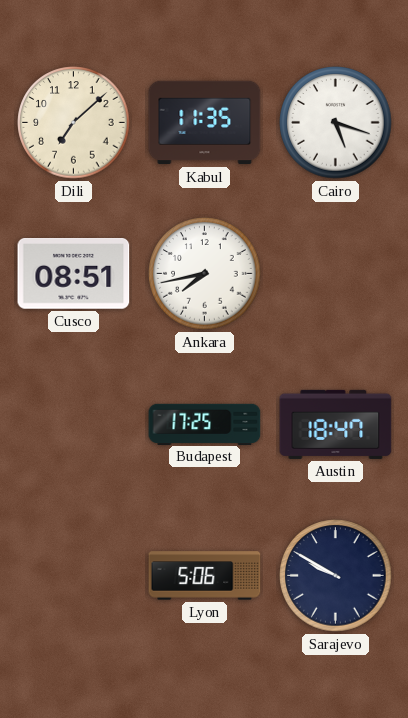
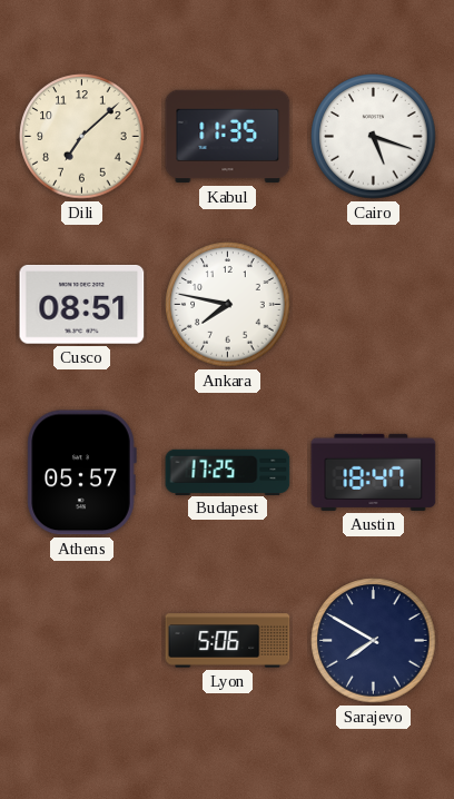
Ankara: 7:43 -> 7:47 (228, 305)
Athens: none -> 05:57 (81, 473)
Sarajevo: 9:50 -> 7:50 (374, 641)
